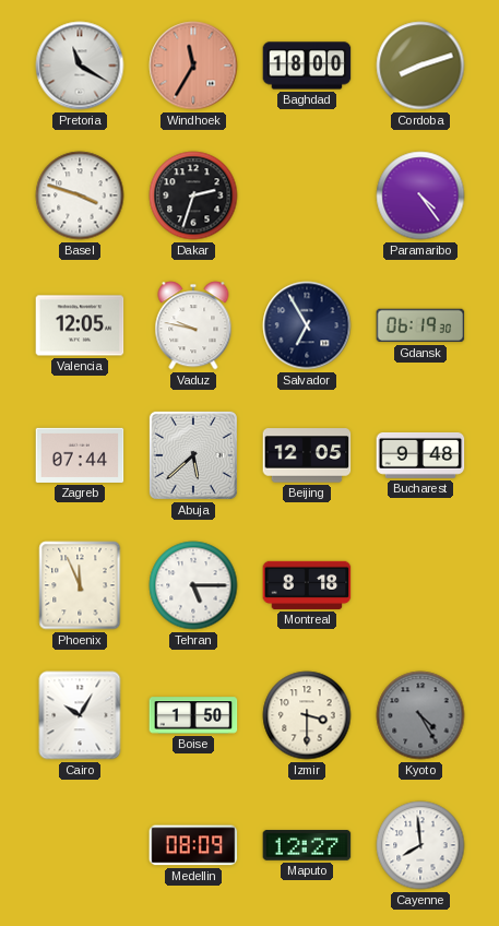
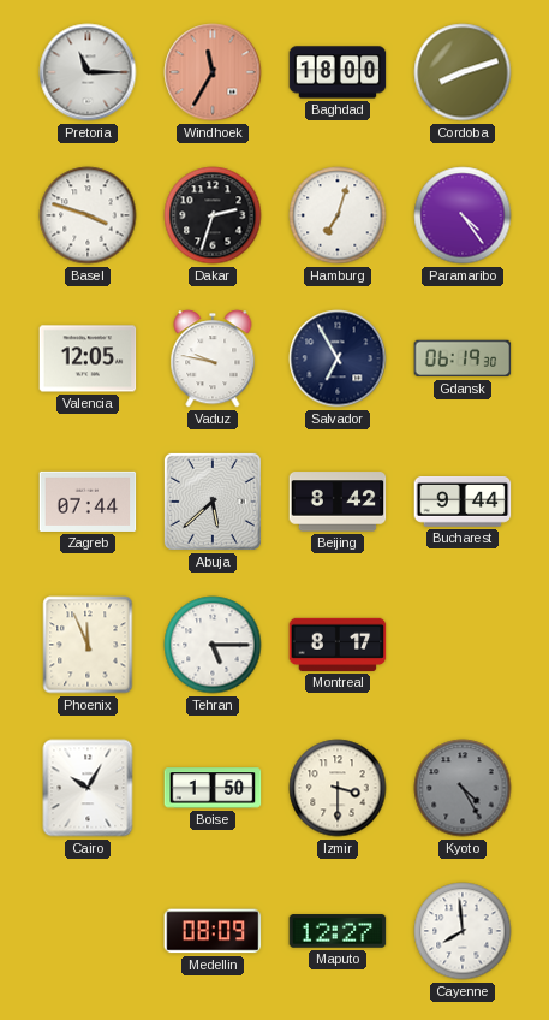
Pretoria: 11:20 -> 11:15 (88, 72)
Hamburg: none -> 7:03 (338, 215)
Beijing: 12:05 -> 8:42 (338, 502)
Bucharest: 9:48 -> 9:44 (463, 502)
Montreal: 8:18 -> 8:17 (338, 645)
